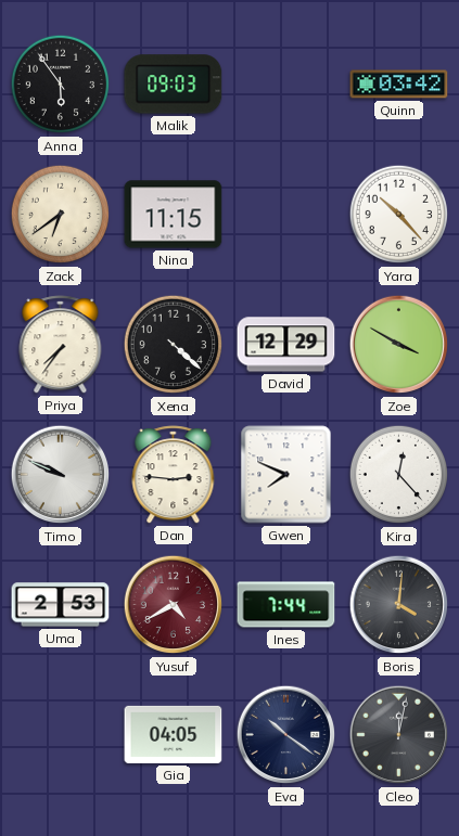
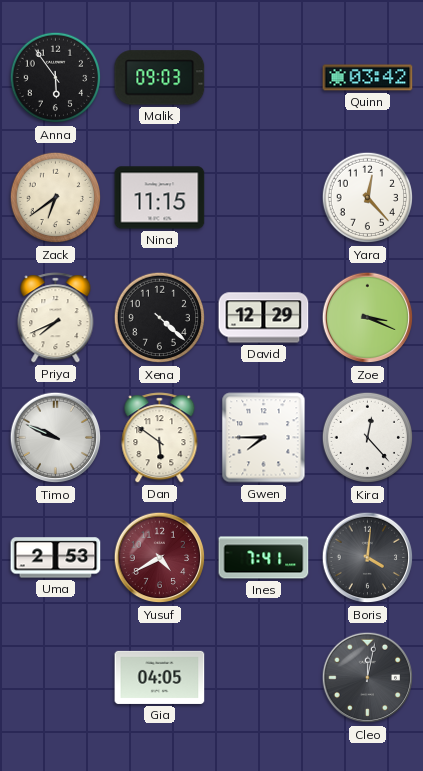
Yara: 10:23 -> 12:23 (368, 198)
Priya: 7:36 -> 7:41 (56, 318)
Zoe: 3:50 -> 3:19 (368, 318)
Dan: 2:46 -> 5:51 (160, 438)
Gwen: 7:49 -> 7:45 (264, 438)
Ines: 7:44 -> 7:41 (264, 558)
Eva: 10:21 -> none (286, 735)
